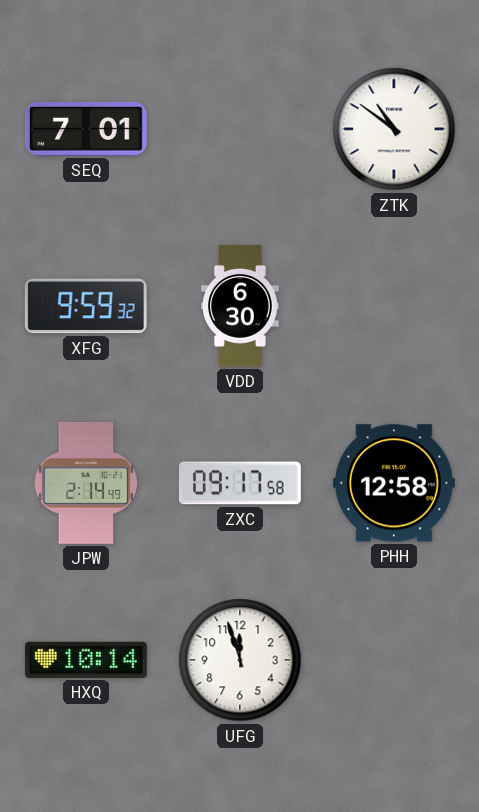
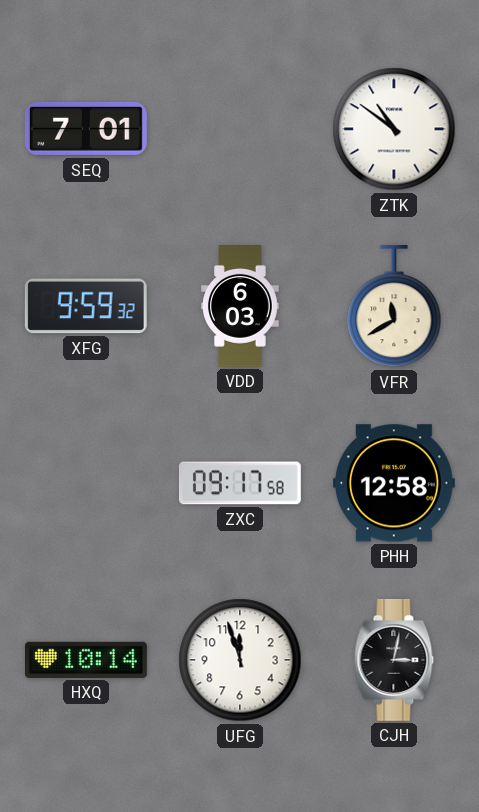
VDD: 6:30 -> 6:03 (241, 306)
VFR: none -> 11:40 (394, 306)
JPW: 2:14 -> none (86, 483)
CJH: none -> 3:02 (394, 660)
